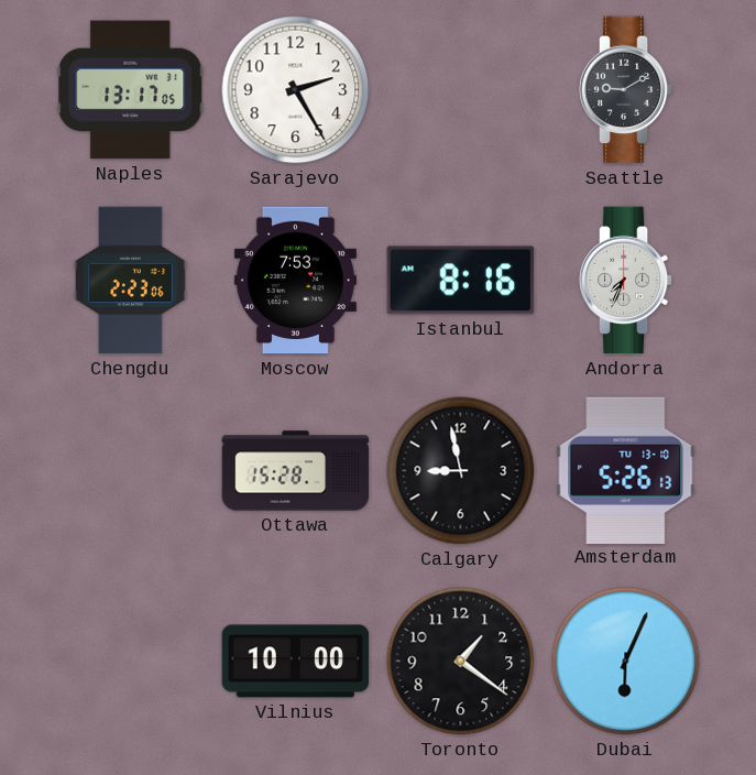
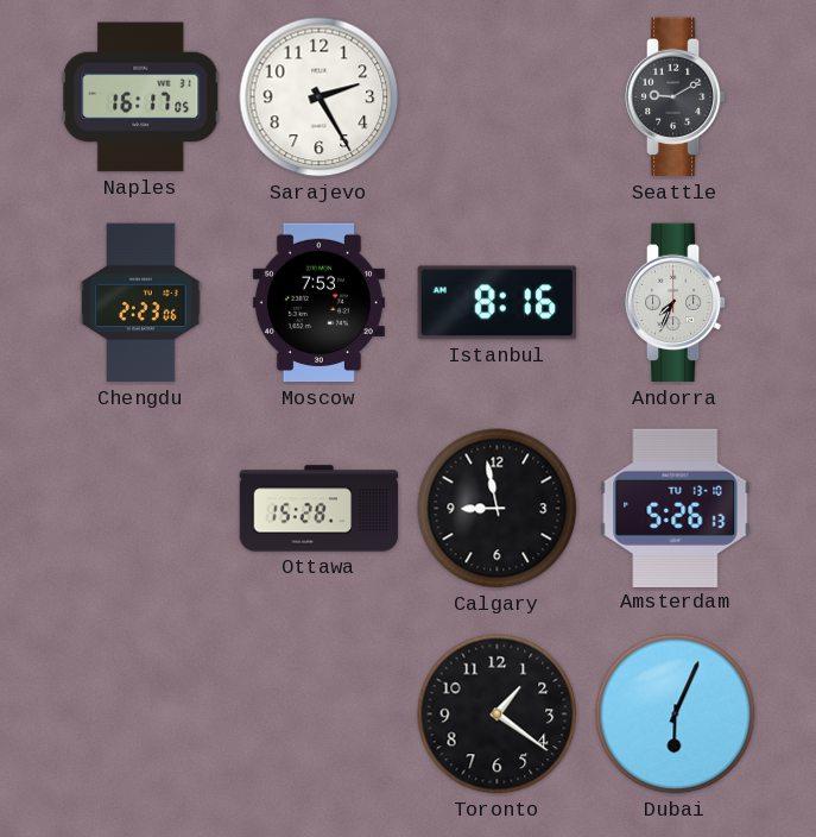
Naples: 13:17 -> 16:17 (141, 97)
Vilnius: 10:00 -> none (296, 662)
